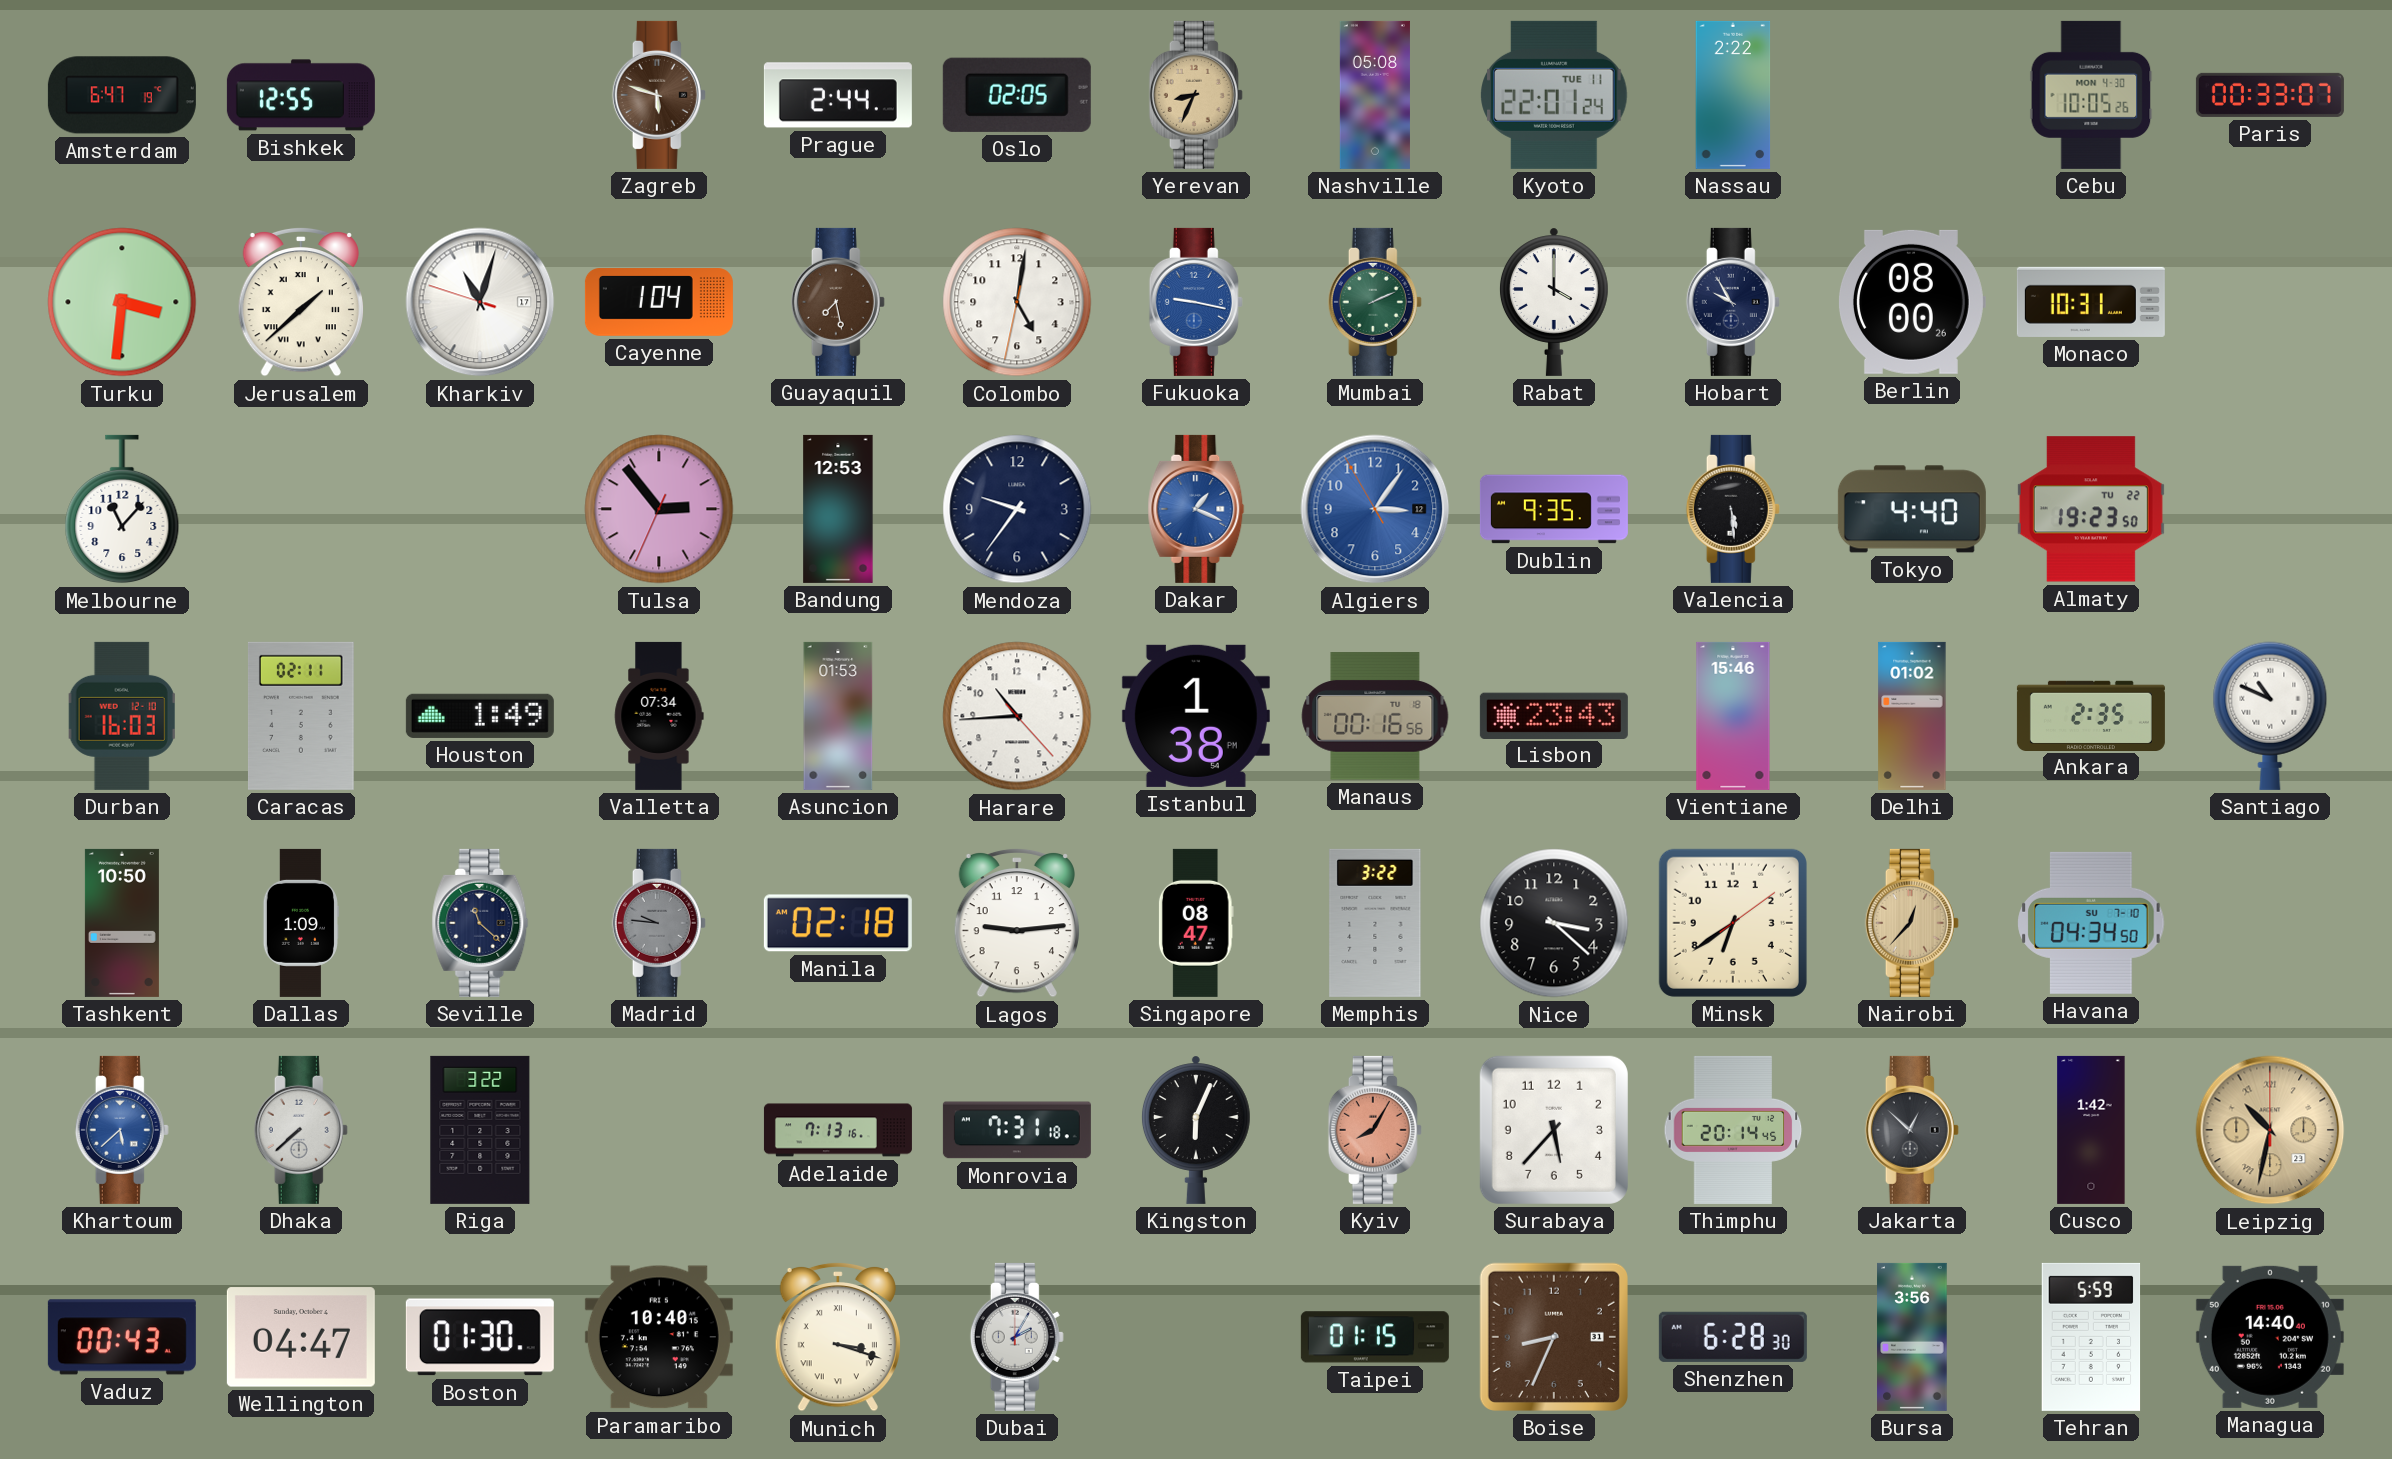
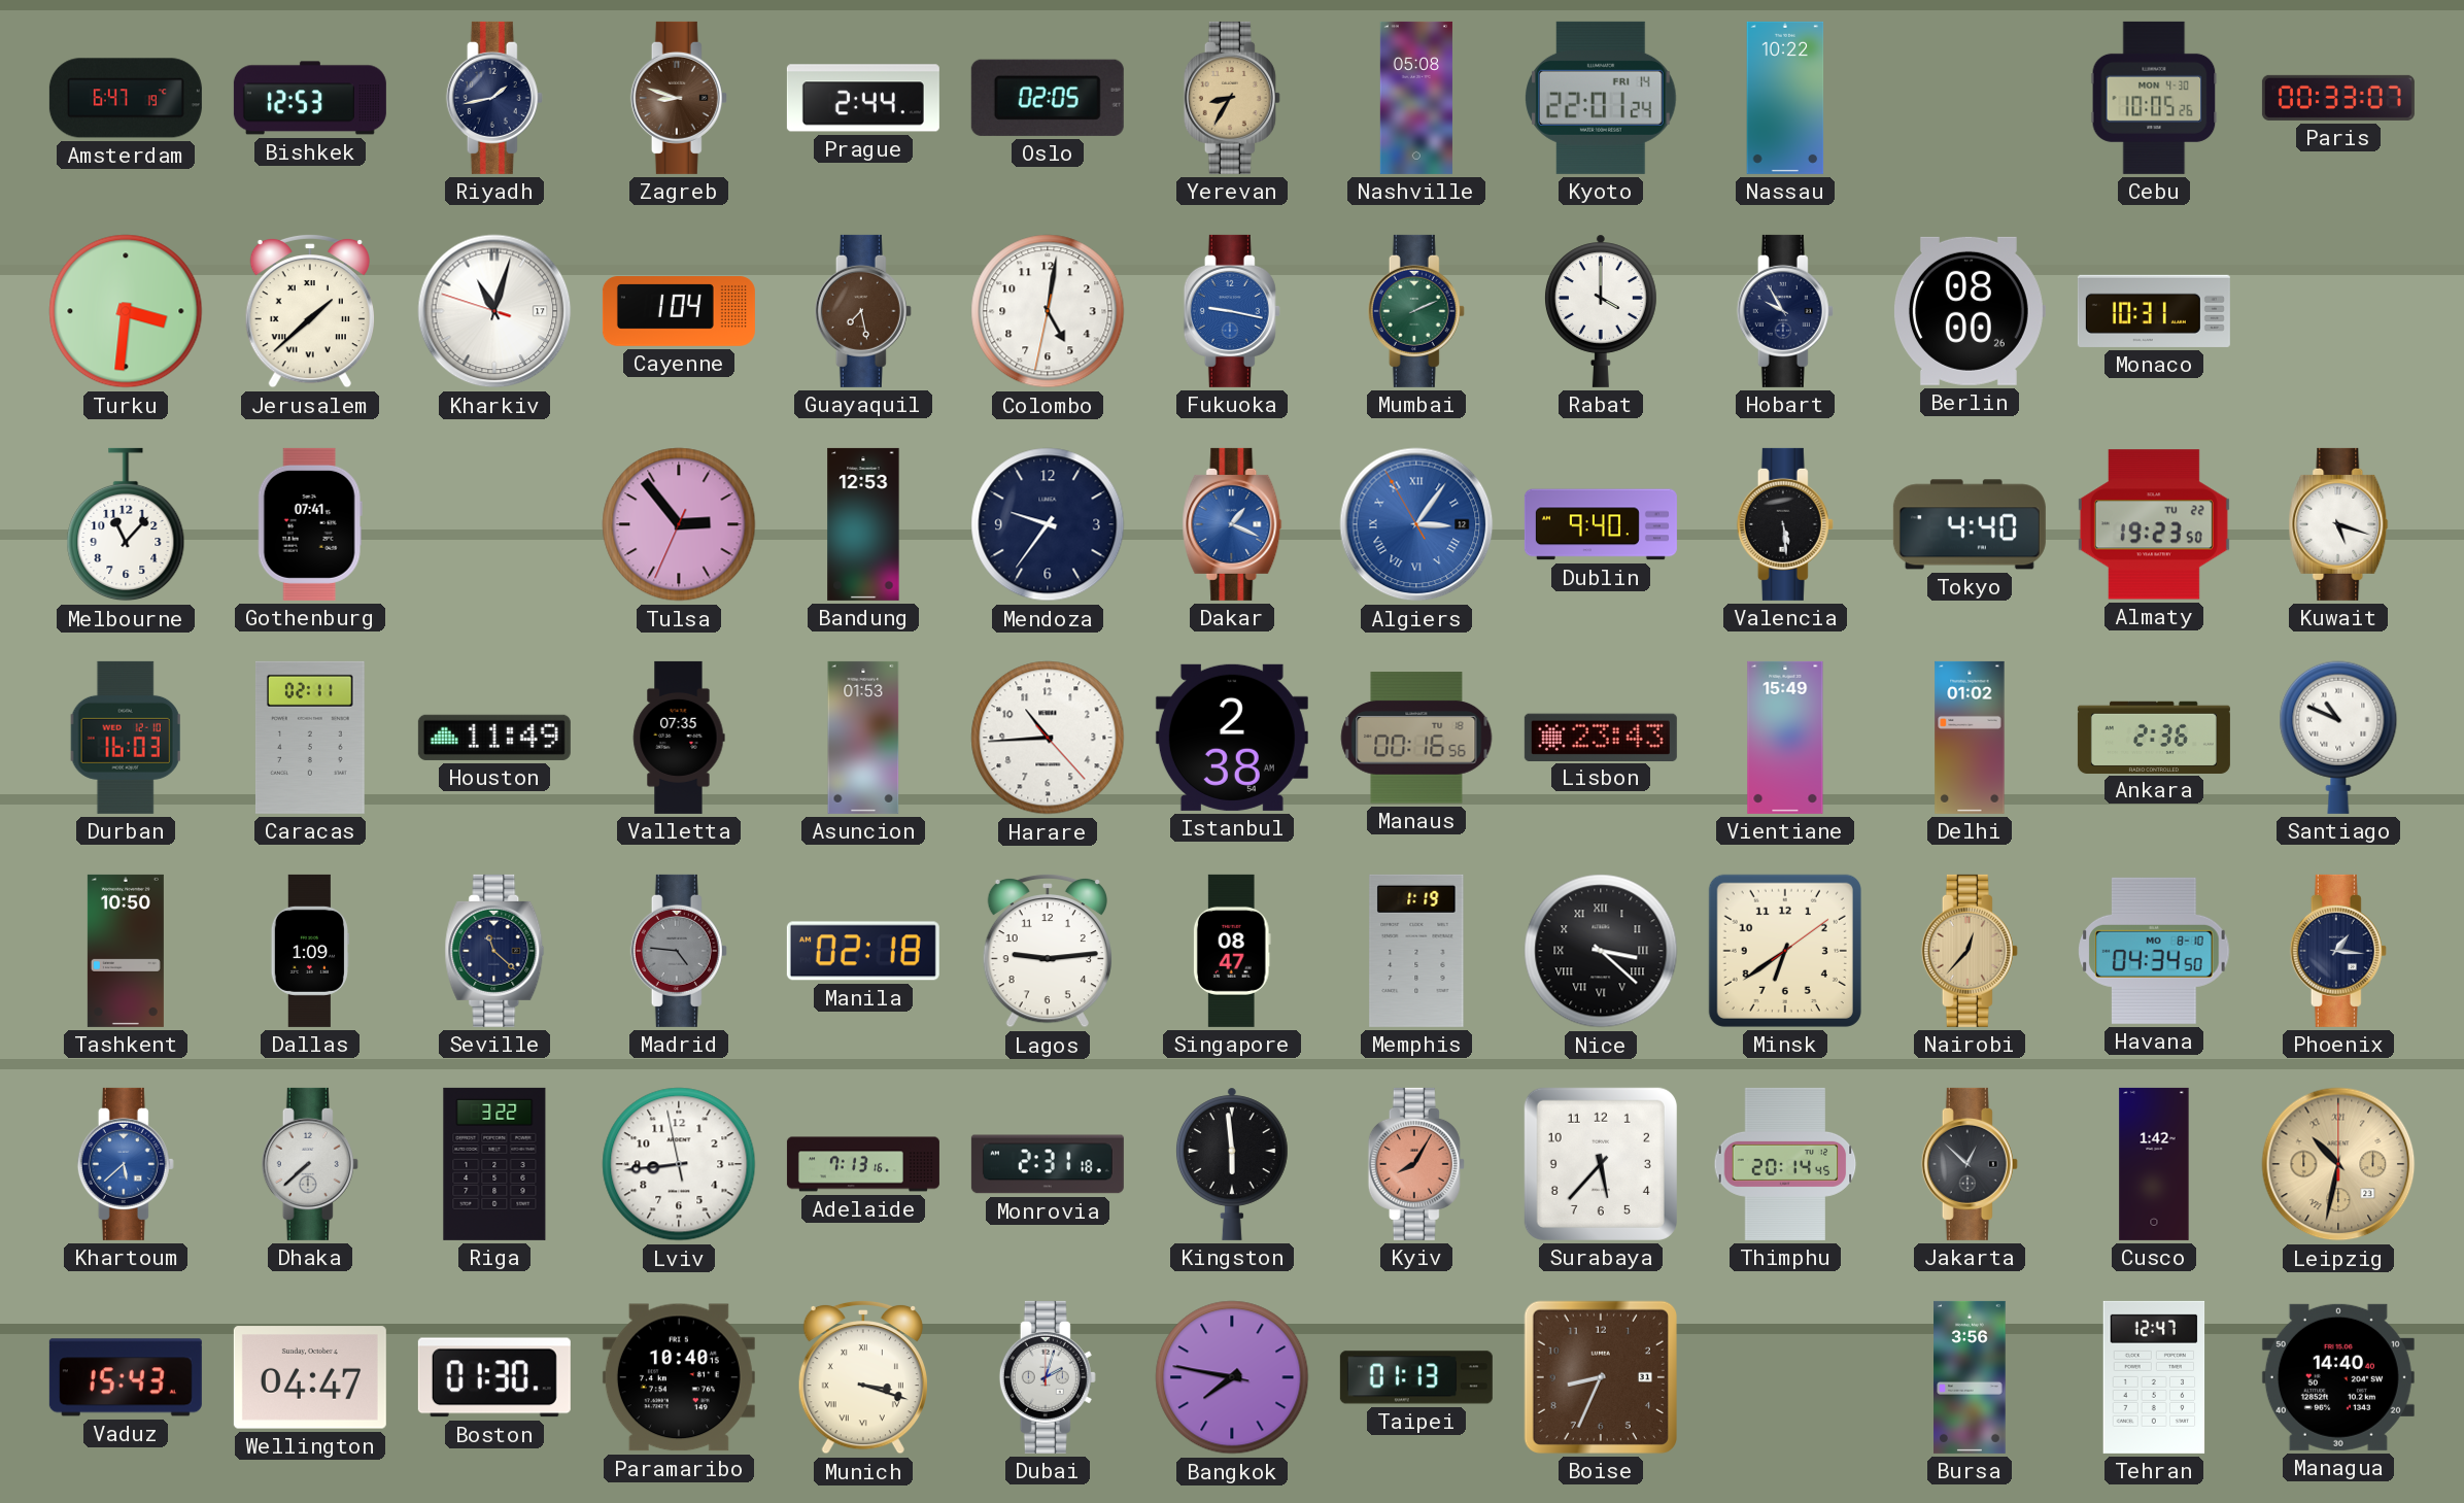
Bishkek: 12:55 -> 12:53 (310, 98)
Riyadh: none -> 1:43 (494, 98)
Zagreb: 5:48 -> 8:48 (679, 98)
Yerevan: 8:34 -> 8:35 (1232, 98)
Kyoto date: TUE 11 -> FRI 14 (1601, 98)
Nassau: 2:22 -> 10:22 (1785, 98)
Gothenburg: none -> 07:41 (310, 524)
Algiers numerals: Arabic -> Roman (1416, 524)
Dublin: 9:35 -> 9:40 (1601, 524)
Kuwait: none -> 5:18 (2338, 524)
Houston: 1:49 -> 11:49 (494, 738)
Valletta: 07:34 -> 07:35 (679, 738)
Istanbul: 1:38 -> 2:38 (1232, 738)
Vientiane: 15:46 -> 15:49 (1785, 738)
Ankara: 2:35 -> 2:36 (2154, 737)
Madrid: 9:46 -> 4:46 (679, 951)
Memphis: 3:22 -> 1:19 (1416, 951)
Nice numerals: Arabic -> Roman (1601, 951)
Havana date: SU 7-10 -> MO 8-10 (2154, 951)
Phoenix: none -> 1:16 (2338, 951)
Lviv: none -> 8:43 (679, 1164)
Monrovia: 7:31 -> 2:31 (1048, 1164)
Kingston: 6:04 -> 5:59 (1232, 1164)
Vaduz: 00:43 -> 15:43 (126, 1377)
Dubai: 2:05 -> 2:03 (1048, 1377)
Bangkok: none -> 7:46 (1232, 1377)
Taipei: 01:15 -> 01:13 (1416, 1377)
Shenzhen: 6:28 -> none (1733, 1337)
Tehran: 5:59 -> 12:47 (2154, 1377)
